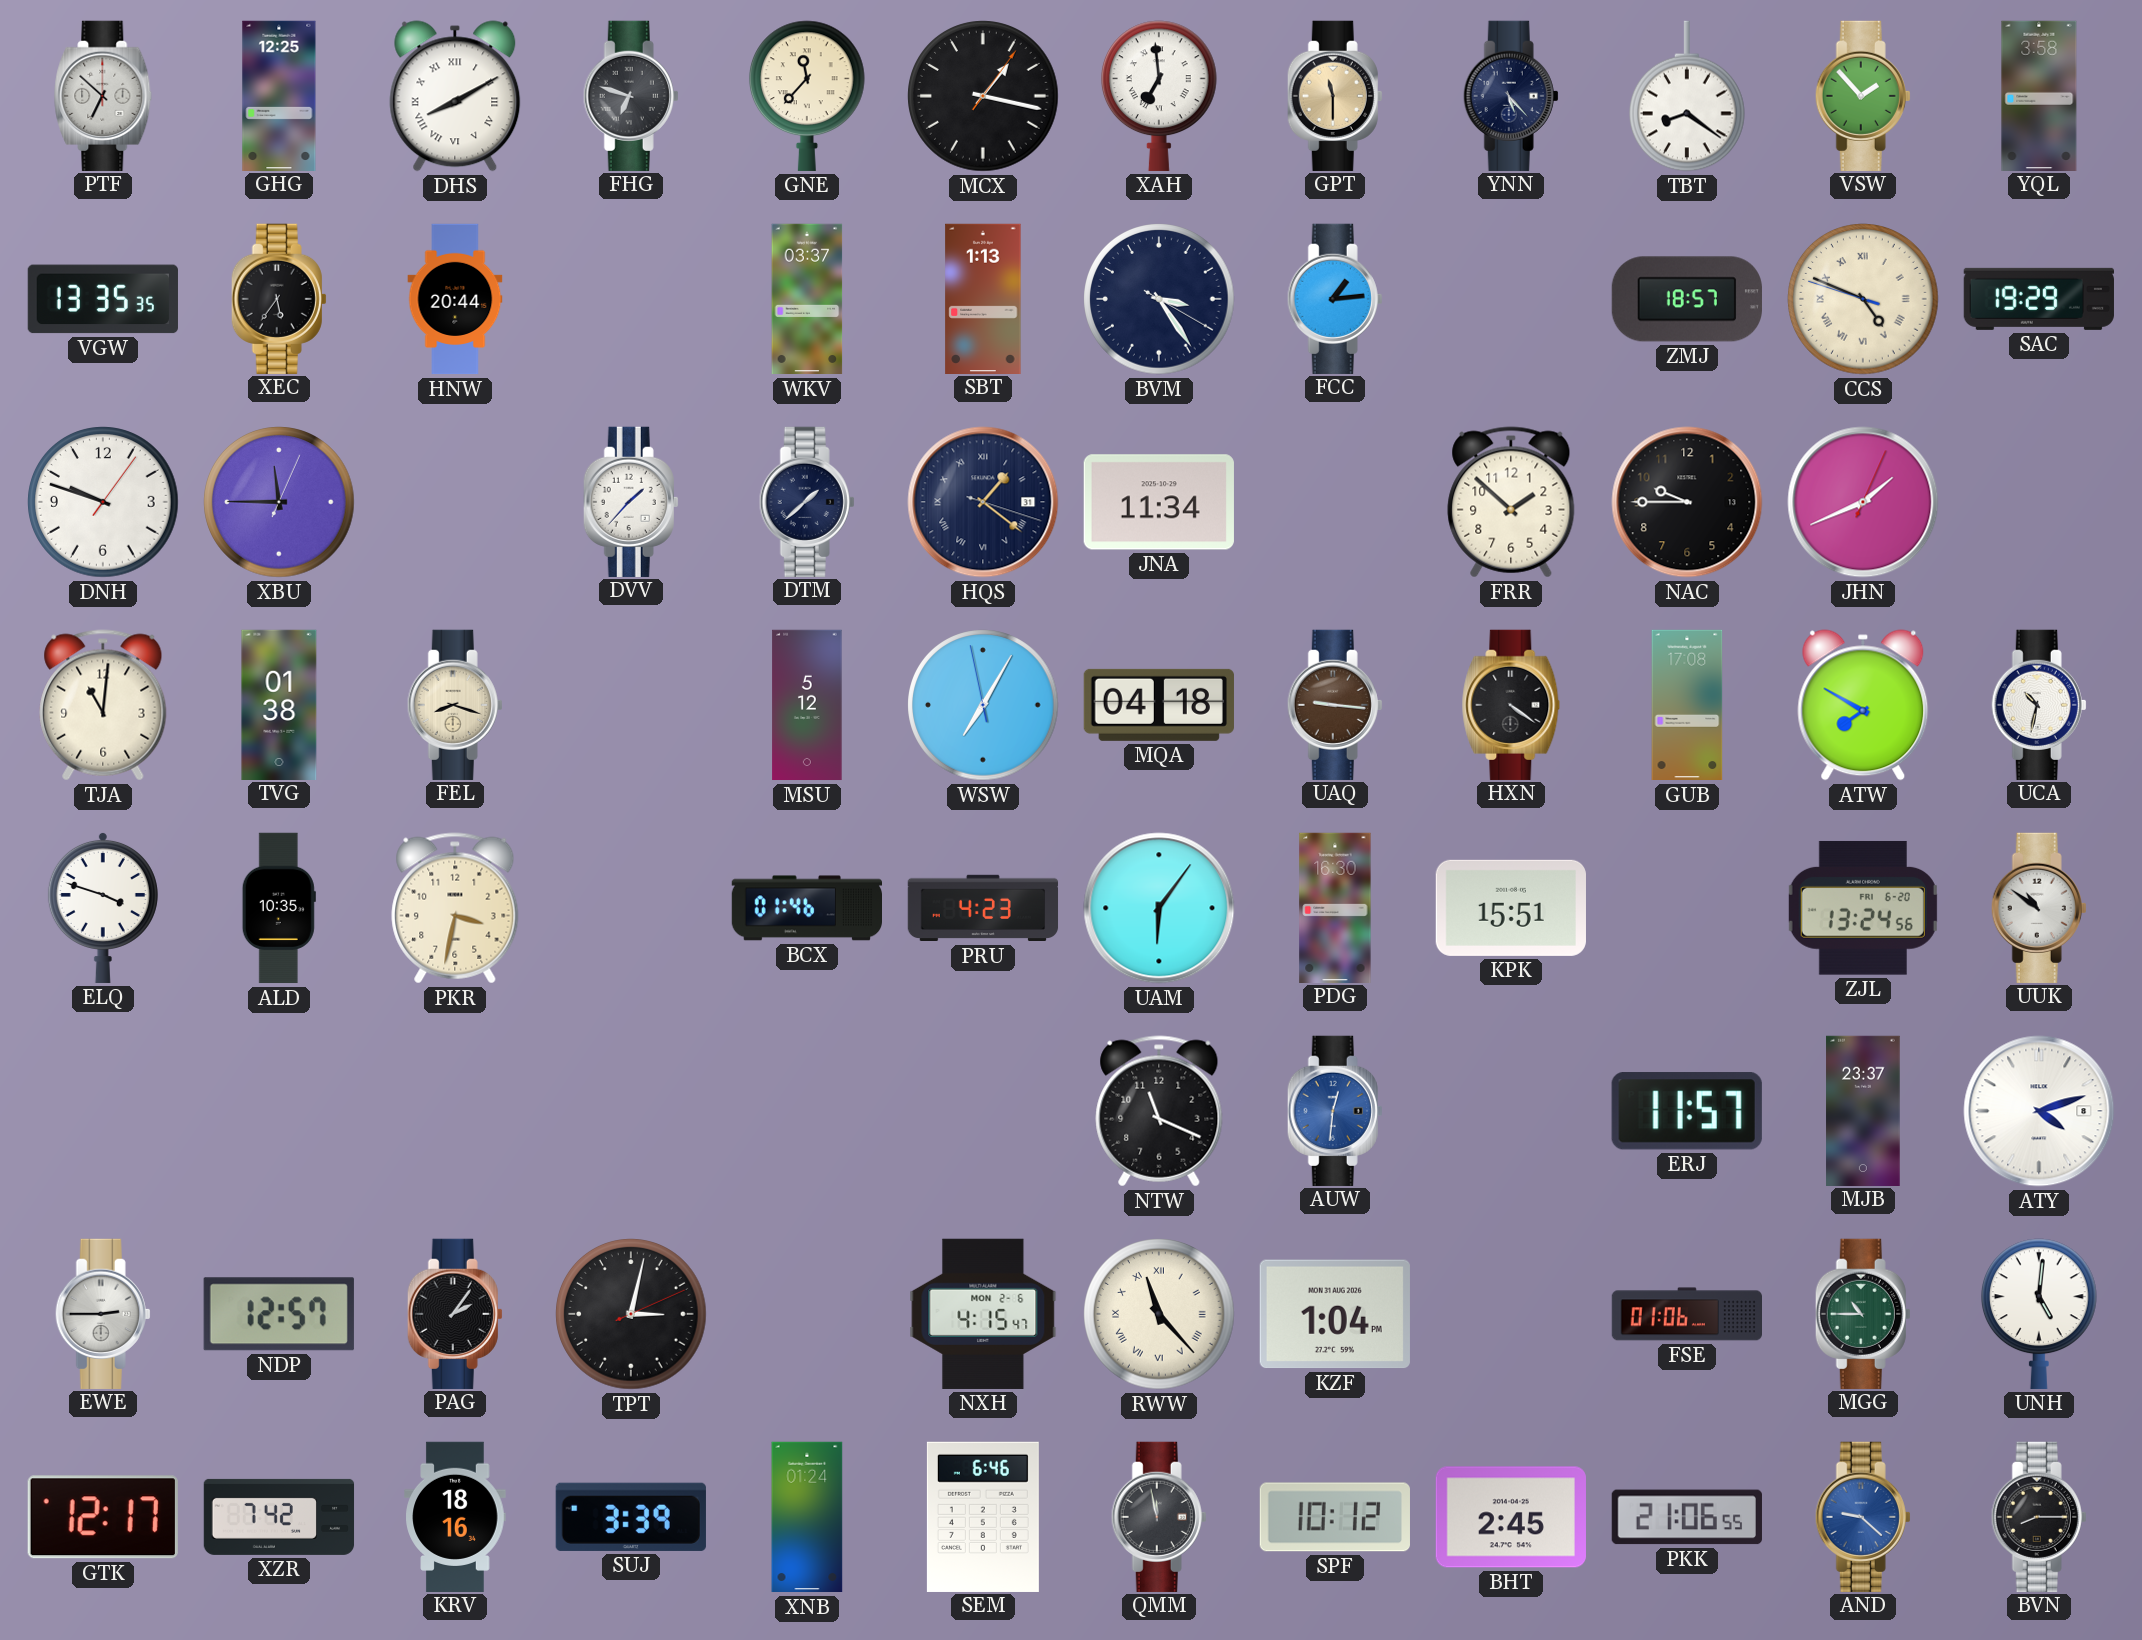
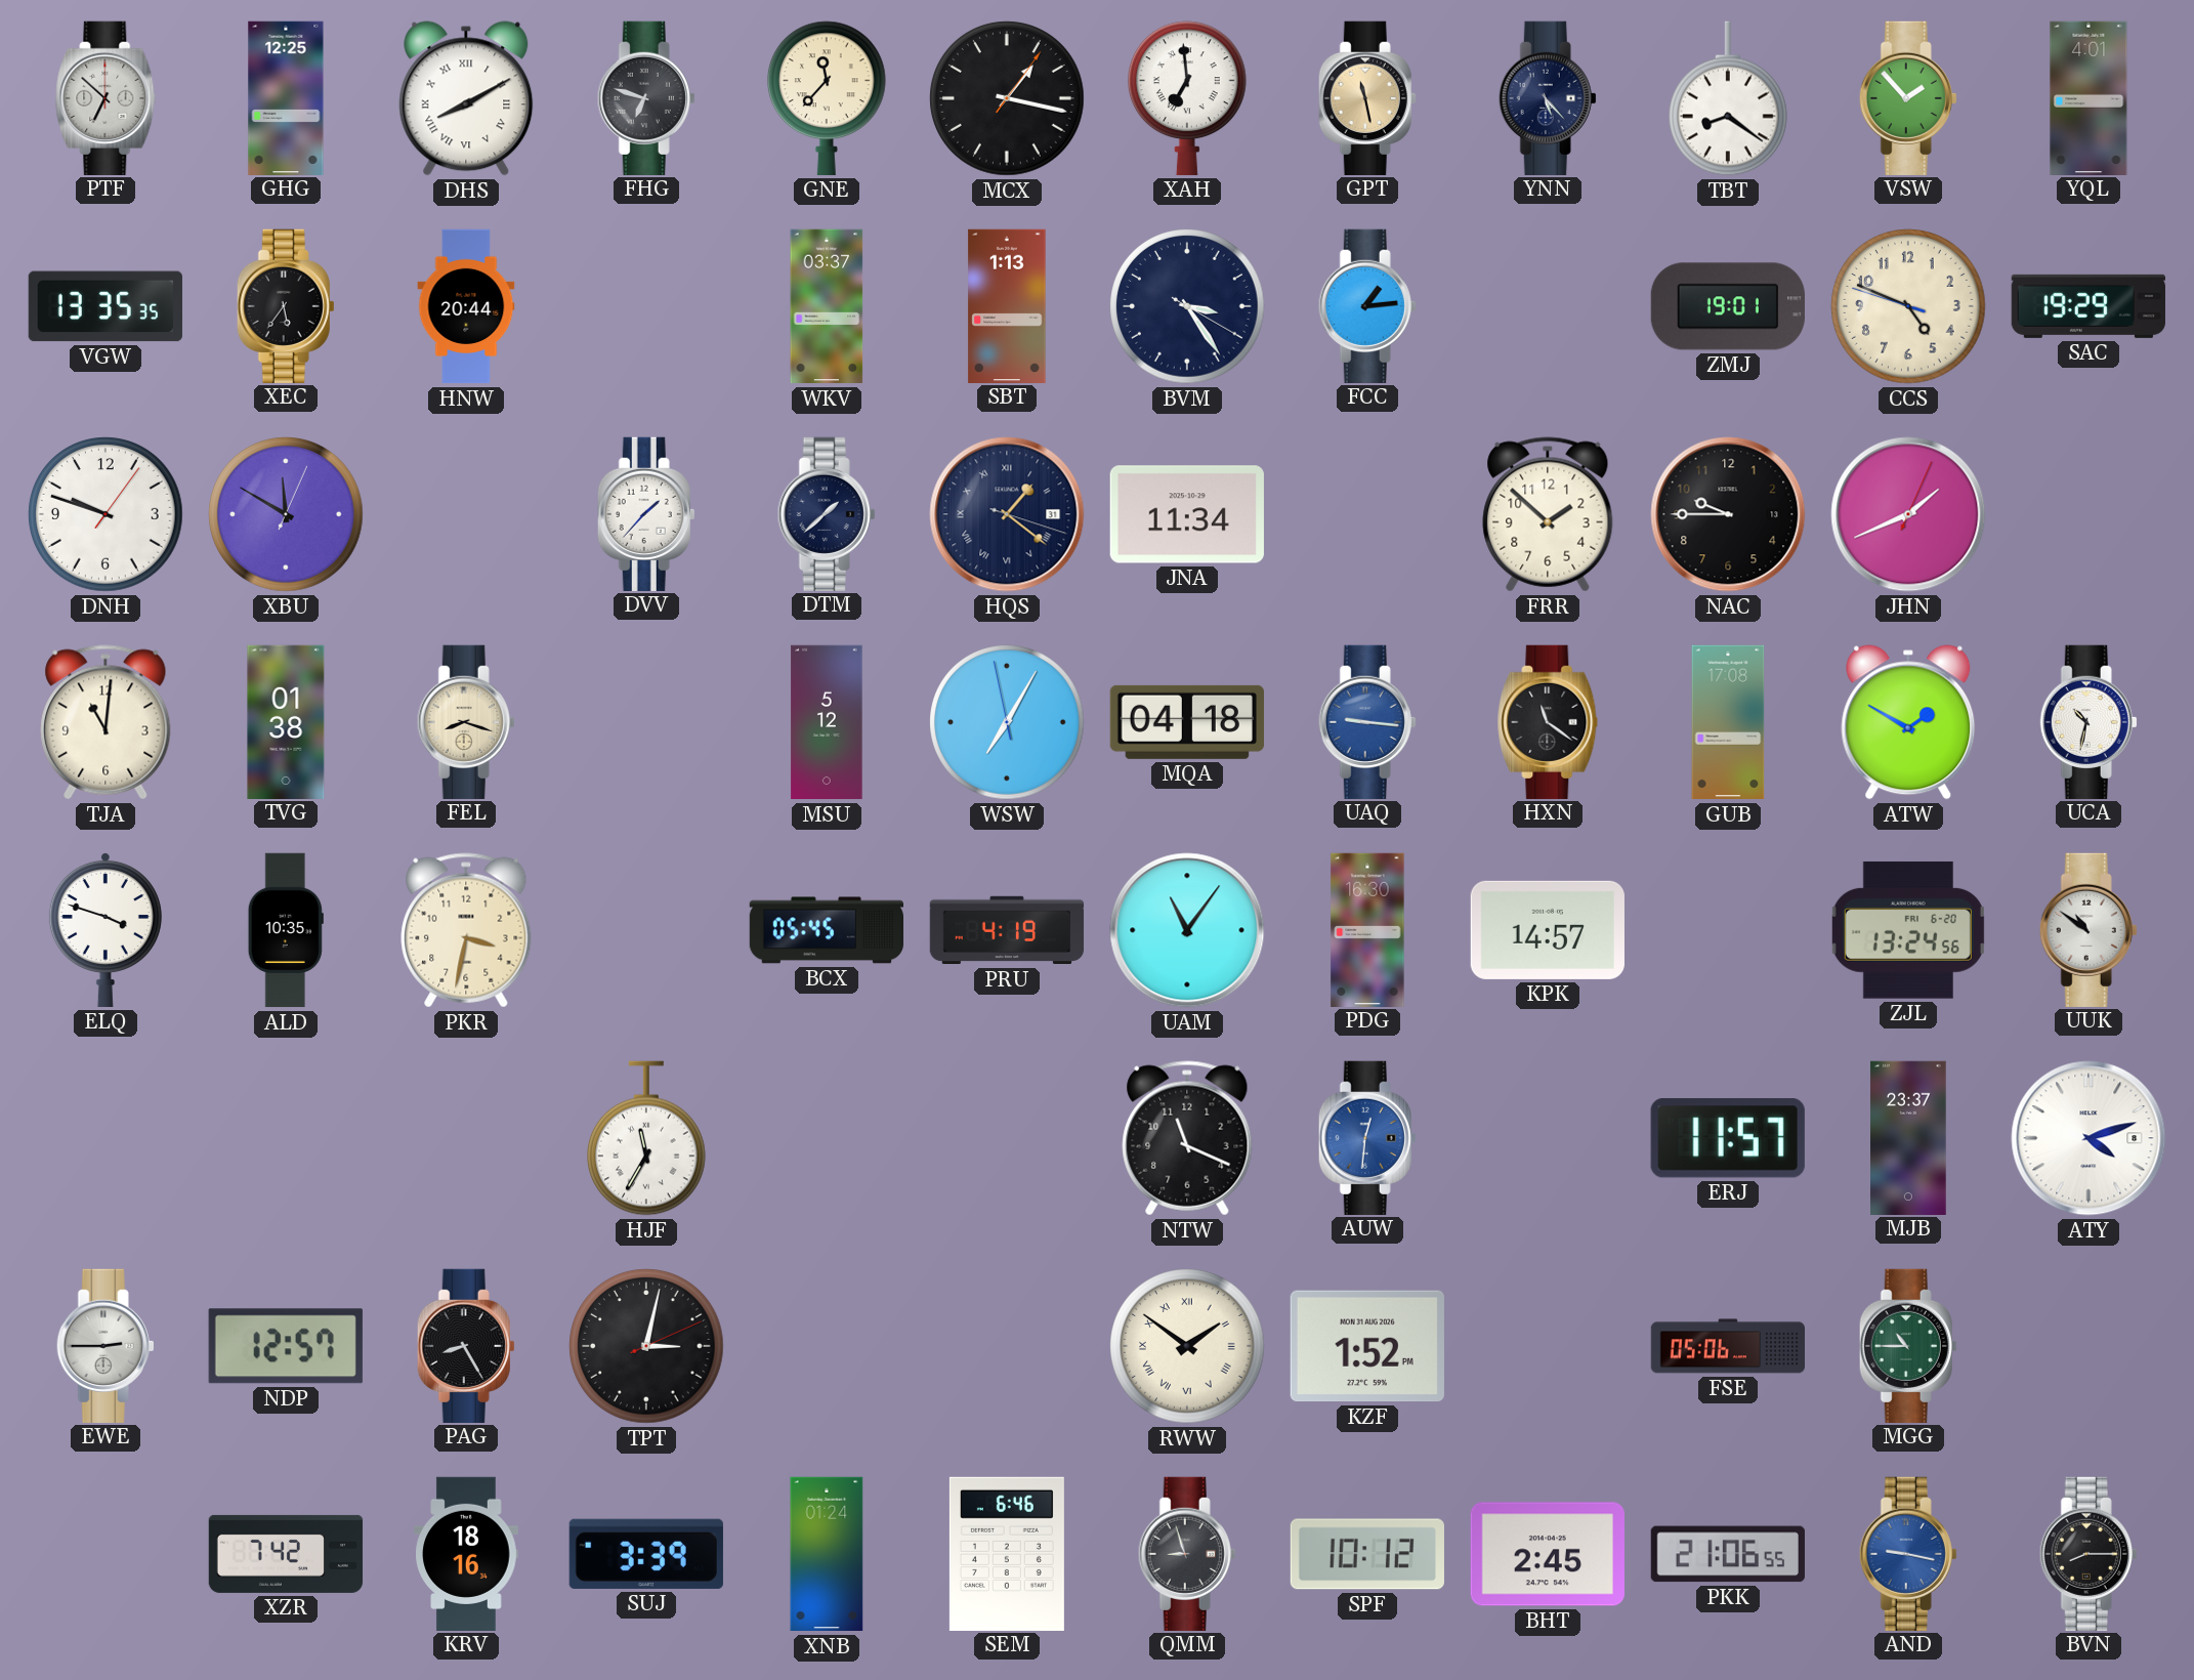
GPT: 11:30 -> 11:28 (1367, 97)
YQL: 3:58 -> 4:01 (2088, 97)
ZMJ: 18:57 -> 19:01 (1728, 306)
CCS numerals: Roman -> Arabic (1908, 306)
XBU: 11:45 -> 11:50 (286, 514)
UAQ dial: brown -> blue (1367, 721)
HXN: 4:21 -> 11:21 (1548, 721)
ATW: 7:50 -> 1:50 (1908, 722)
BCX: 01:46 -> 05:45 (826, 930)
PRU: 4:23 -> 4:19 (1007, 930)
UAM: 6:06 -> 11:06 (1187, 930)
KPK: 15:51 -> 14:57 (1548, 930)
HJF: none -> 11:35 (646, 1138)
PAG: 2:06 -> 8:25 (466, 1345)
NXH: 4:15 -> none (983, 1314)
RWW: 11:23 -> 1:51 (1187, 1346)
KZF: 1:04 -> 1:52 (1367, 1346)
FSE: 01:06 -> 05:06 (1727, 1346)
UNH: 5:01 -> none (2039, 1314)
GTK: 12:17 -> none (103, 1517)
QMM: 11:58 -> 8:57 (1187, 1553)
AND: 9:22 -> 9:17 (1908, 1553)
